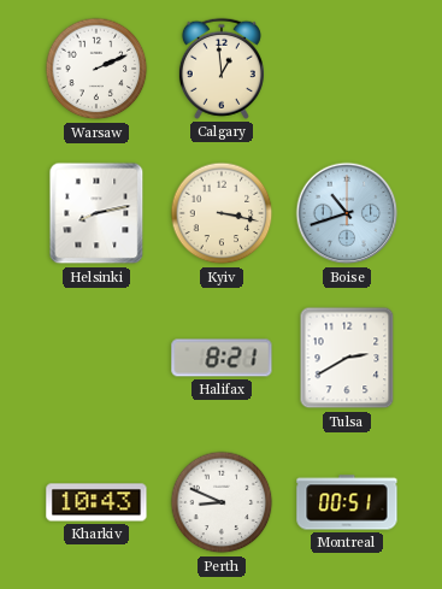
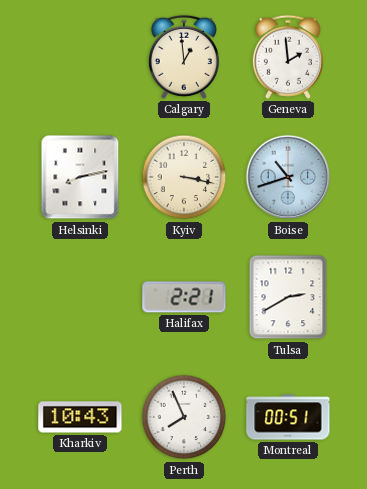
Warsaw: 2:11 -> none (96, 69)
Geneva: none -> 1:59 (288, 57)
Halifax: 8:21 -> 2:21 (184, 297)
Perth: 8:49 -> 7:56 (184, 417)
